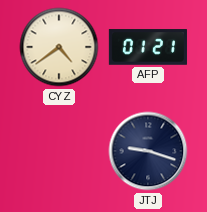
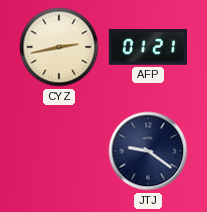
CYZ: 4:39 -> 2:43 (59, 47)
JTJ: 9:18 -> 9:21 (148, 151)
